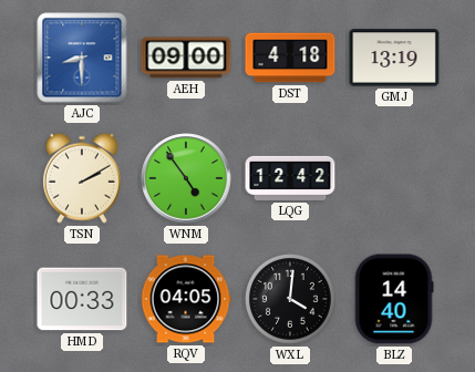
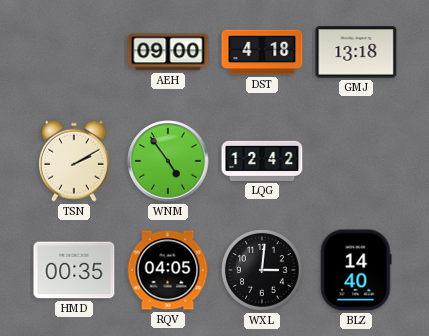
AJC: 8:30 -> none (82, 58)
GMJ: 13:19 -> 13:18 (356, 52)
HMD: 00:33 -> 00:35 (74, 270)
WXL: 4:01 -> 3:01 (263, 271)
